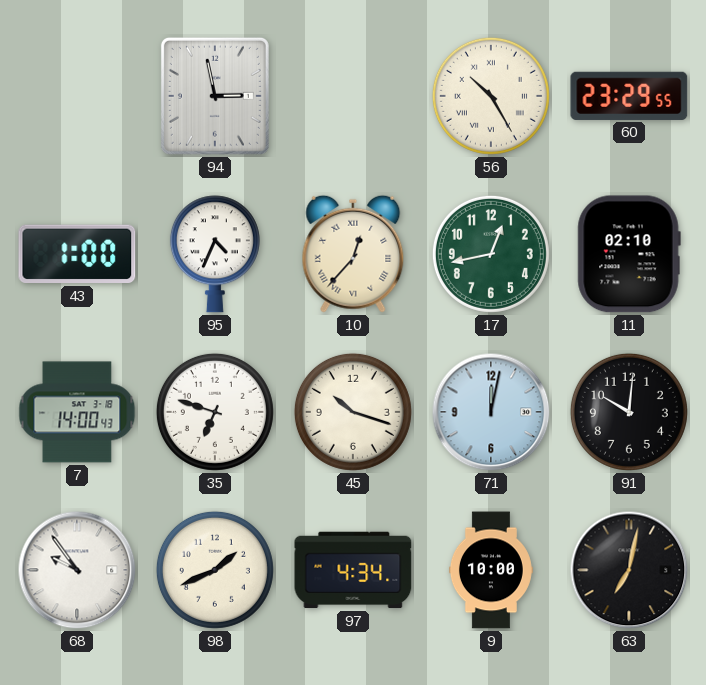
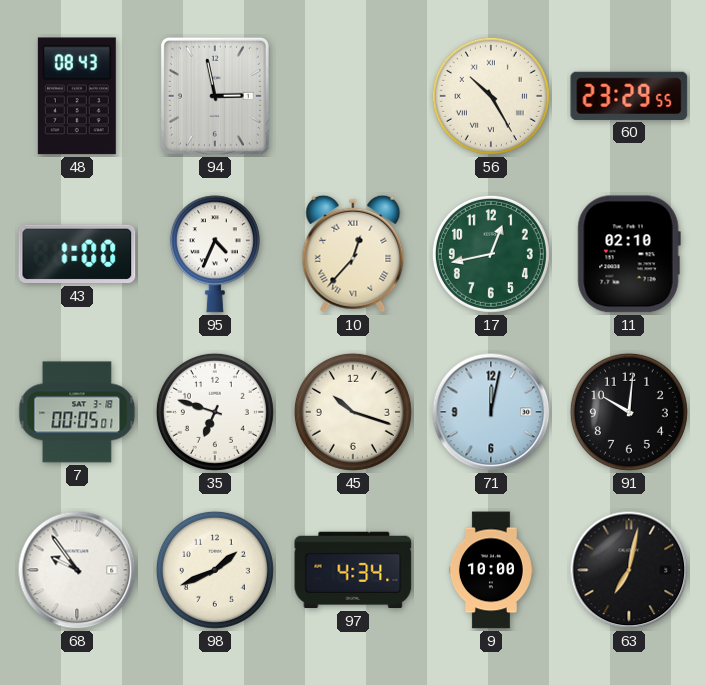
48: none -> 08:43 (77, 96)
7: 14:00 -> 00:05 (77, 412)
